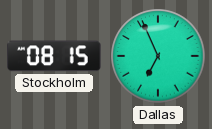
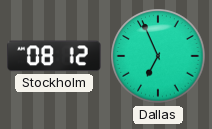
Stockholm: 08:15 -> 08:12 (54, 56)
